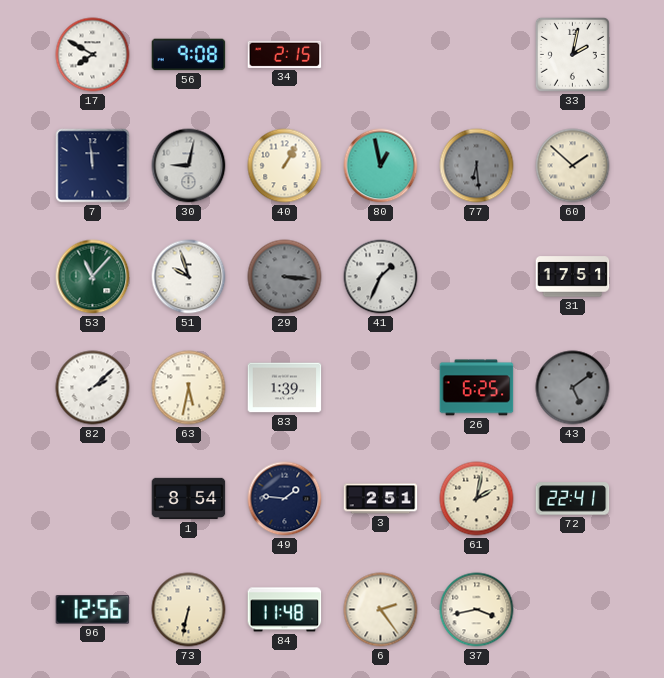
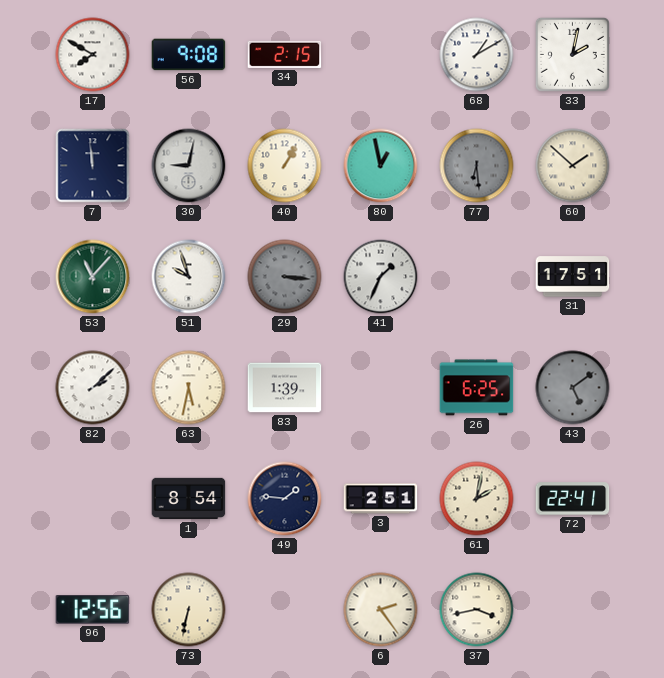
68: none -> 1:10 (477, 55)
84: 11:48 -> none (285, 610)
